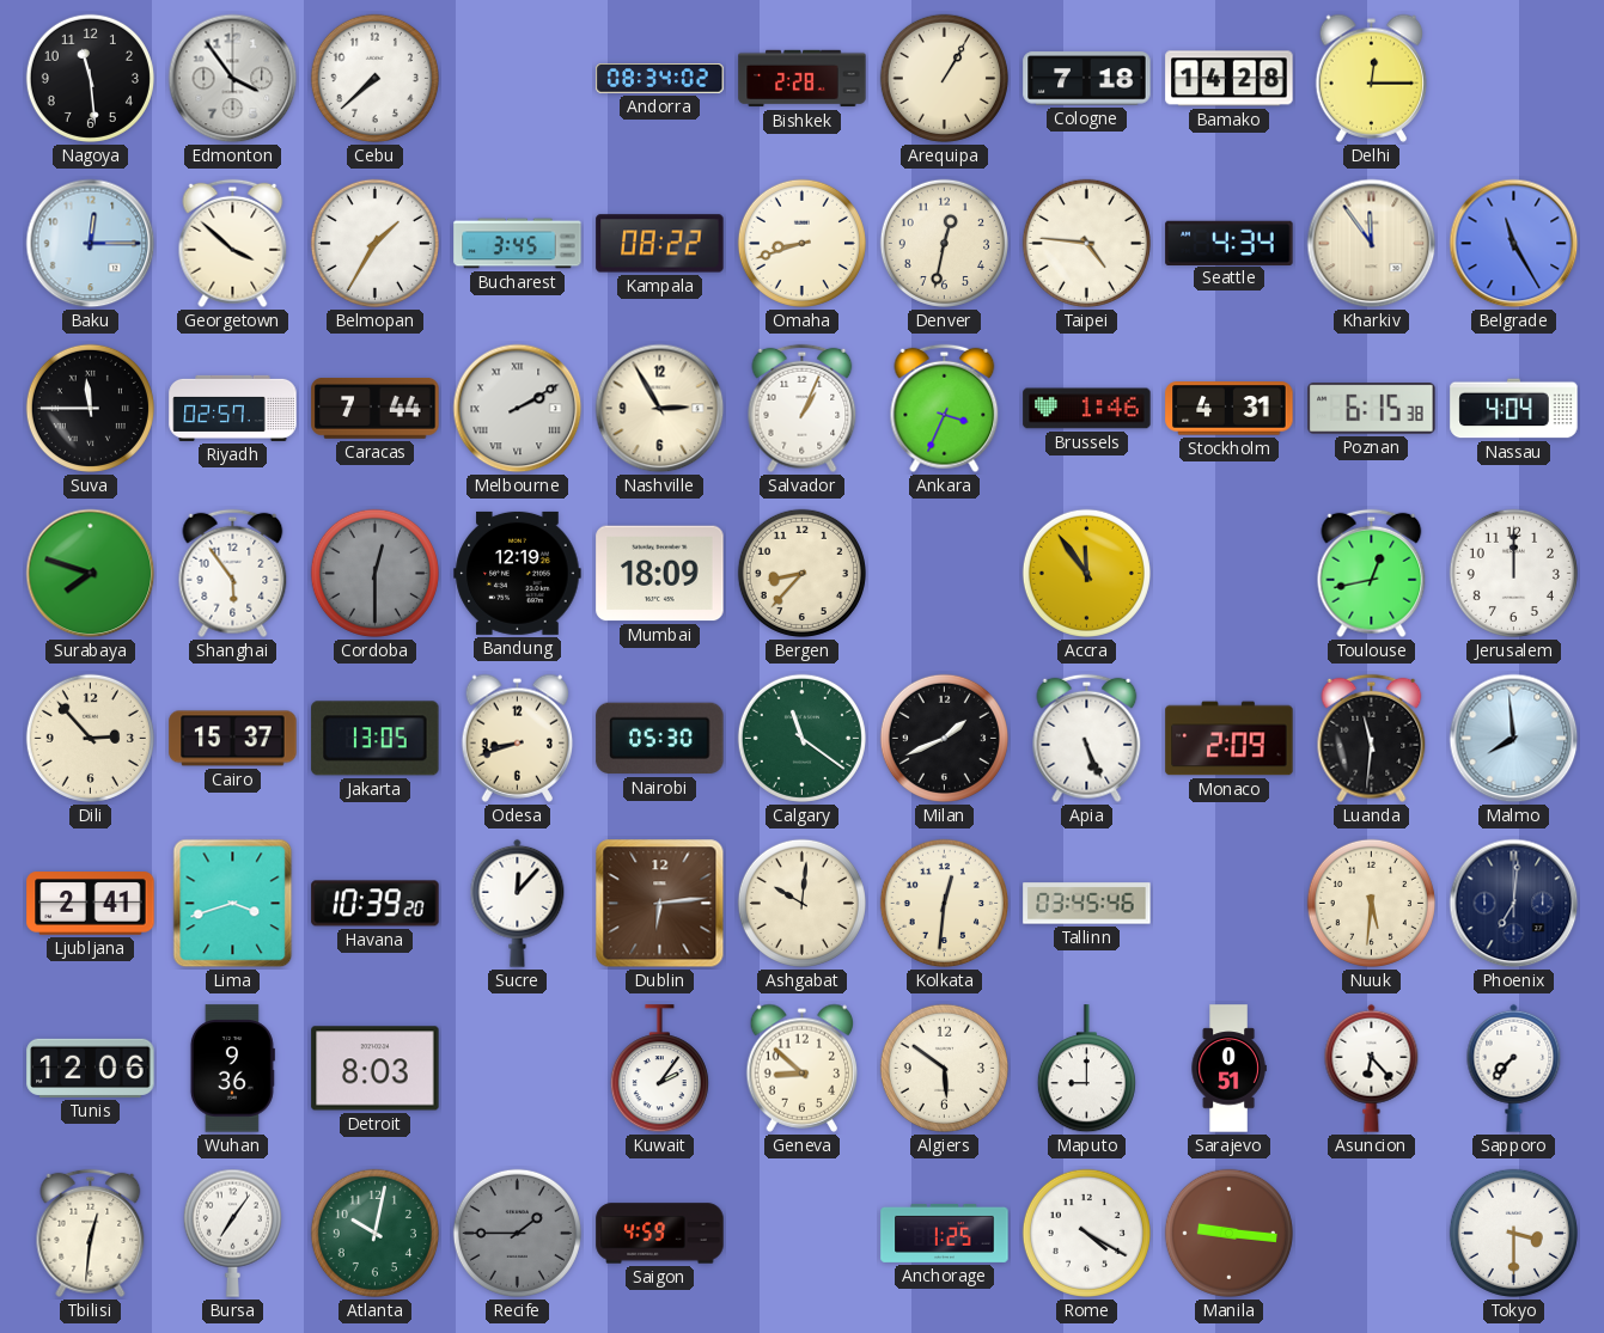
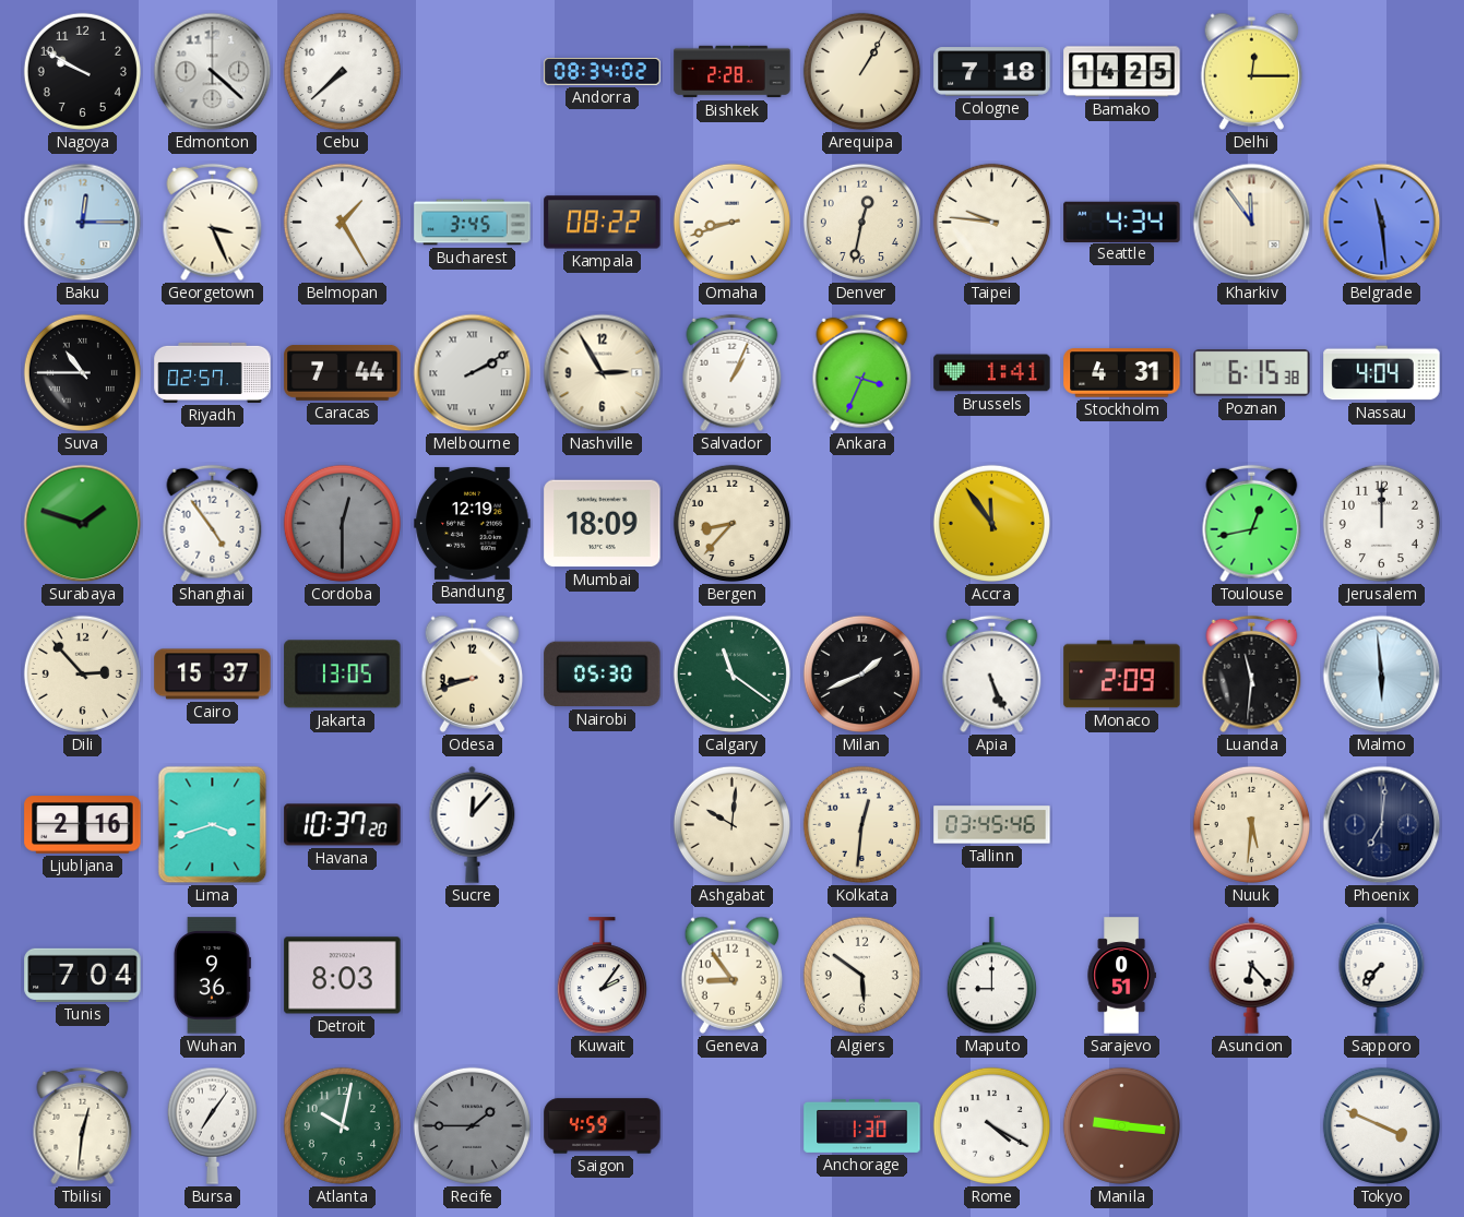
Nagoya: 11:29 -> 9:50 (82, 71)
Edmonton: 3:54 -> 4:22 (213, 72)
Bamako: 14:28 -> 14:25 (1122, 72)
Georgetown: 3:52 -> 3:26 (213, 223)
Belmopan: 1:35 -> 1:25 (342, 222)
Taipei: 4:46 -> 9:46 (991, 222)
Belgrade: 11:25 -> 11:29 (1382, 223)
Suva: 11:45 -> 10:45 (82, 372)
Brussels: 1:46 -> 1:41 (992, 373)
Surabaya: 7:48 -> 1:48 (83, 524)
Shanghai: 5:54 -> 4:54 (213, 524)
Malmo: 7:59 -> 5:59 (1382, 675)
Ljubljana: 2:41 -> 2:16 (83, 825)
Havana: 10:39 -> 10:37 (343, 825)
Dublin: 6:14 -> none (660, 904)
Tunis: 12:06 -> 7:04 (83, 975)
Geneva: 8:52 -> 8:54 (733, 975)
Anchorage: 1:25 -> 1:30 (862, 1125)
Tokyo: 3:30 -> 3:49 (1381, 1125)
